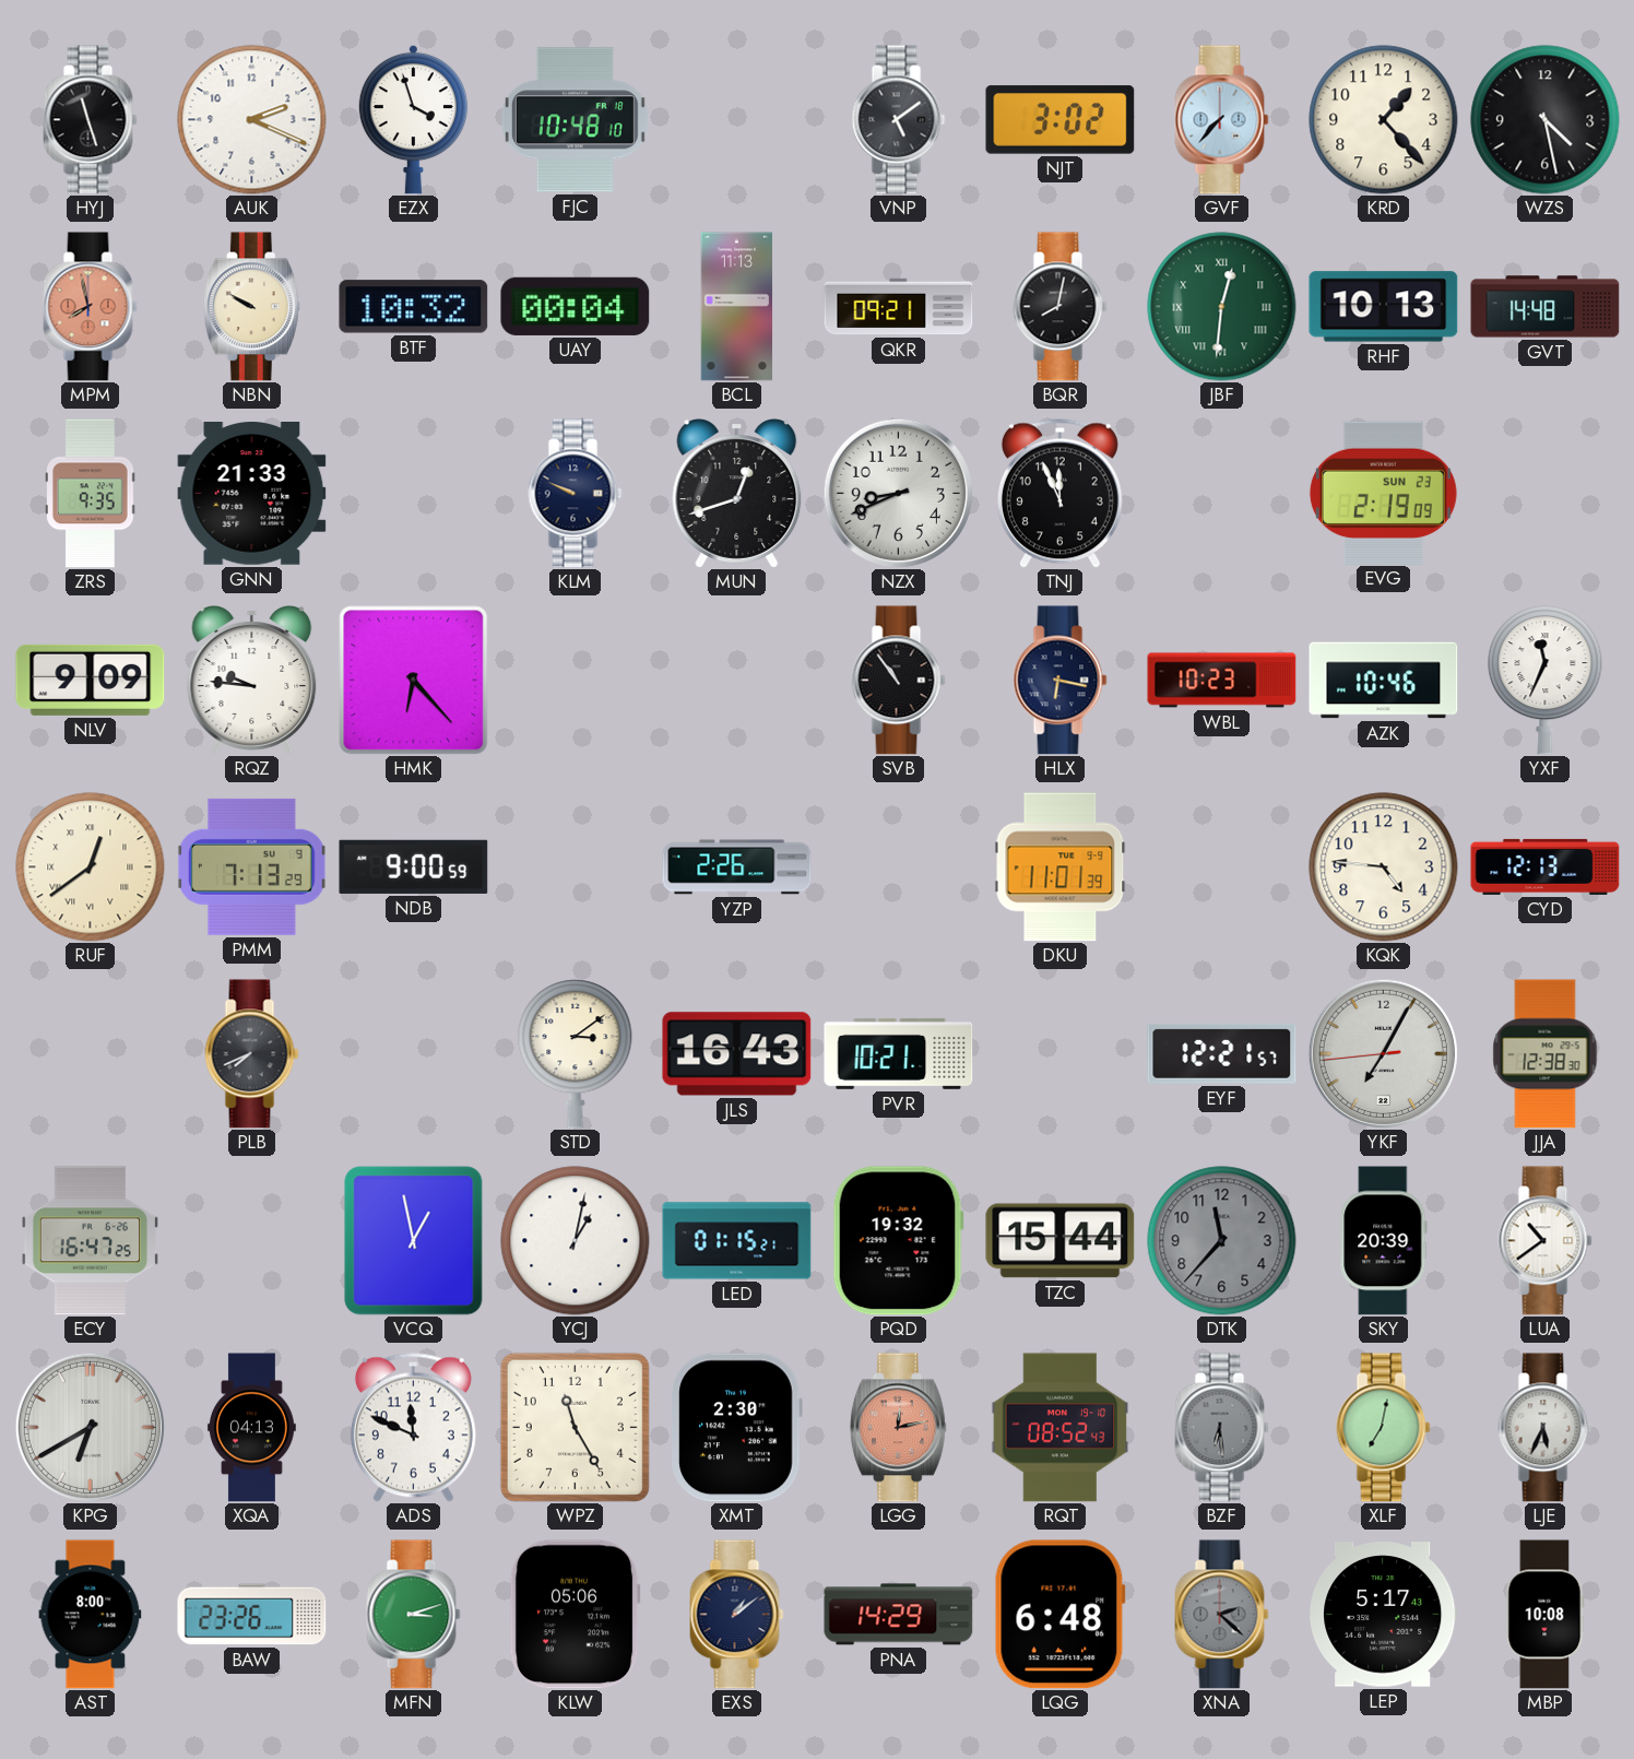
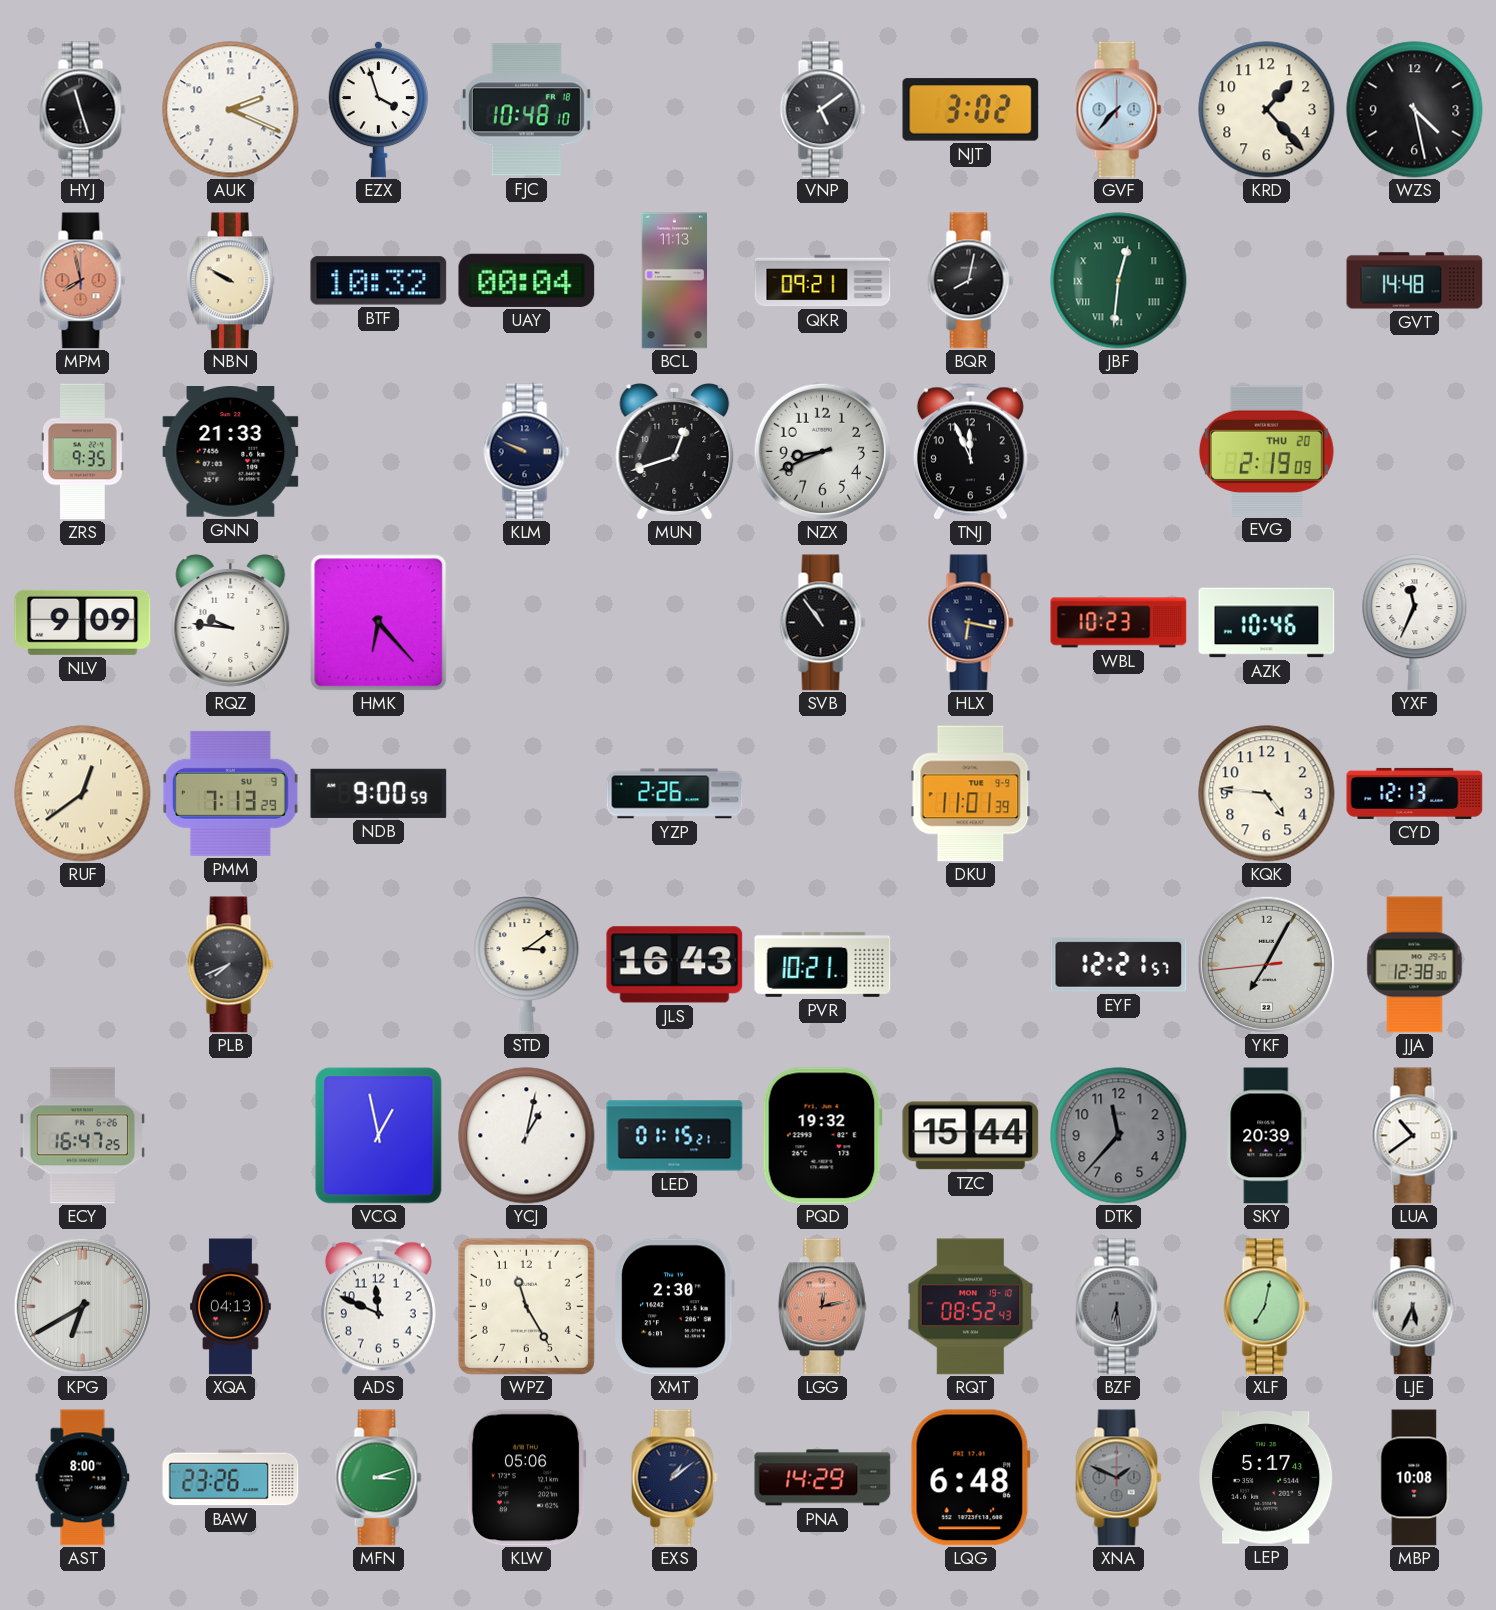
RHF: 10:13 -> none (1384, 307)
EVG date: SUN 23 -> THU 20 (1266, 451)
XNA: 2:22 -> 1:49 (1119, 1478)
